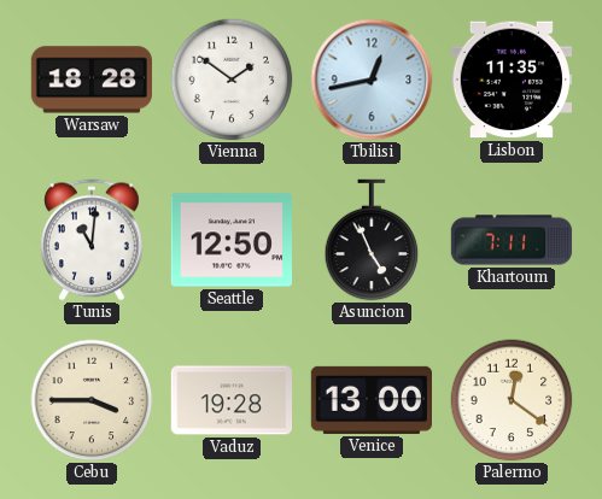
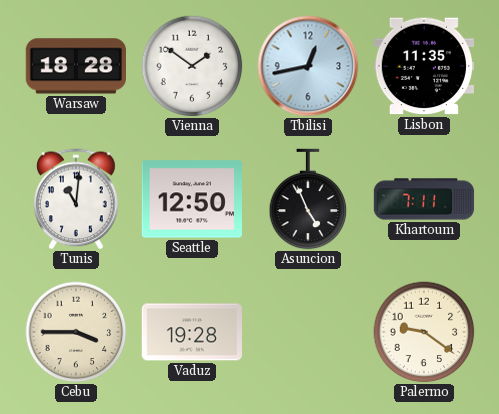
Venice: 13:00 -> none (370, 400)
Palermo: 12:21 -> 9:21 (424, 332)
